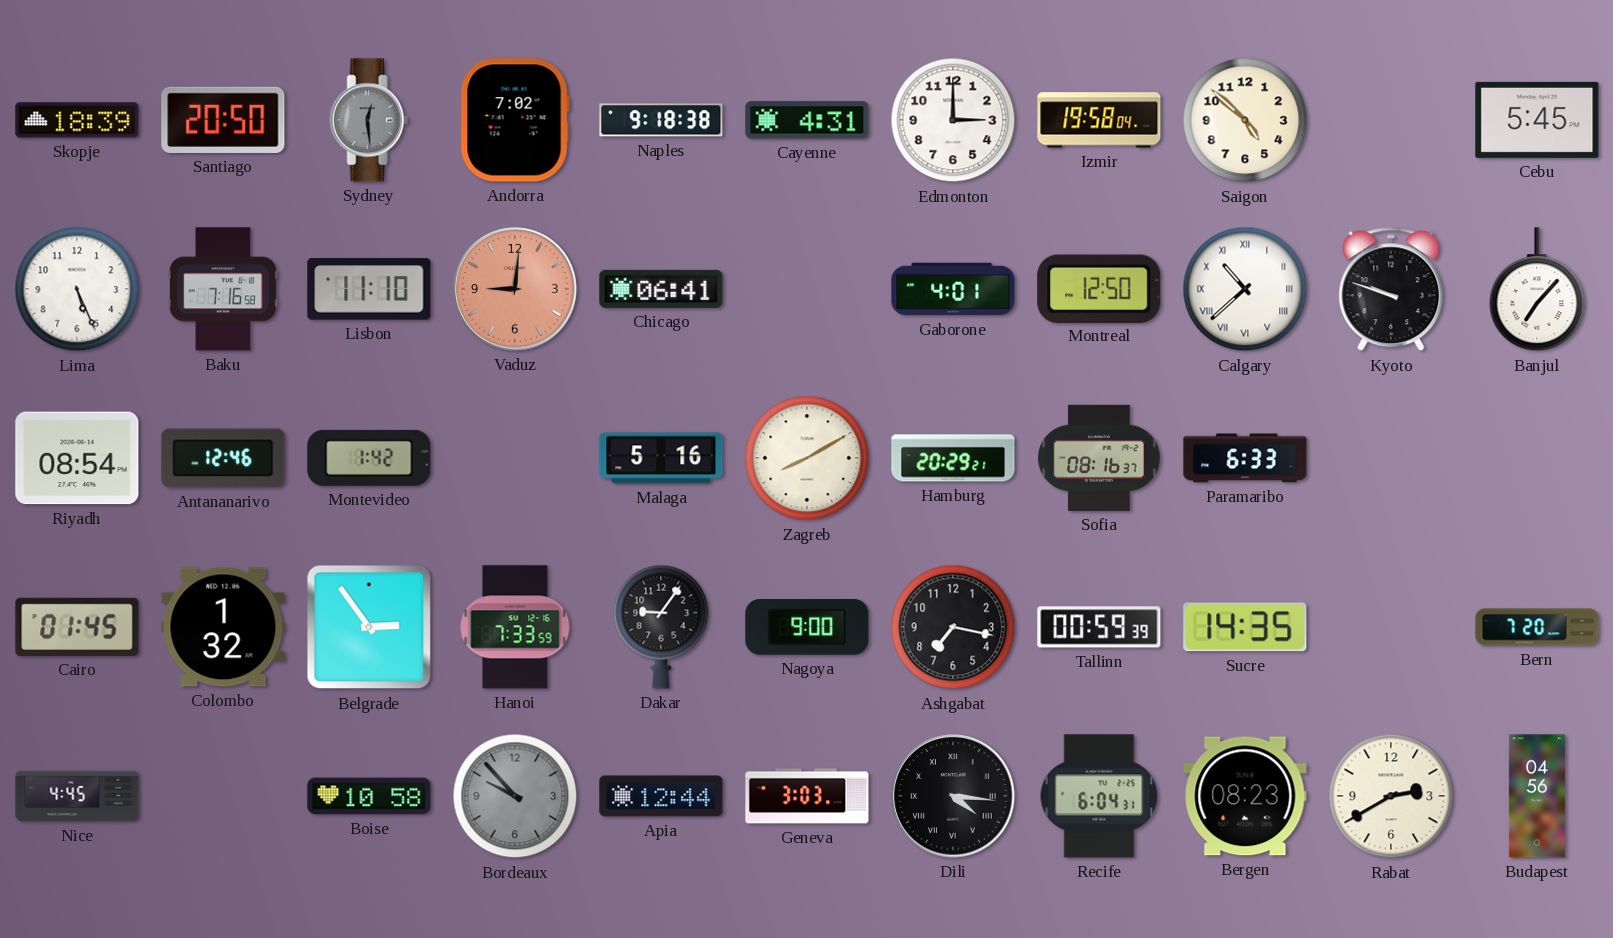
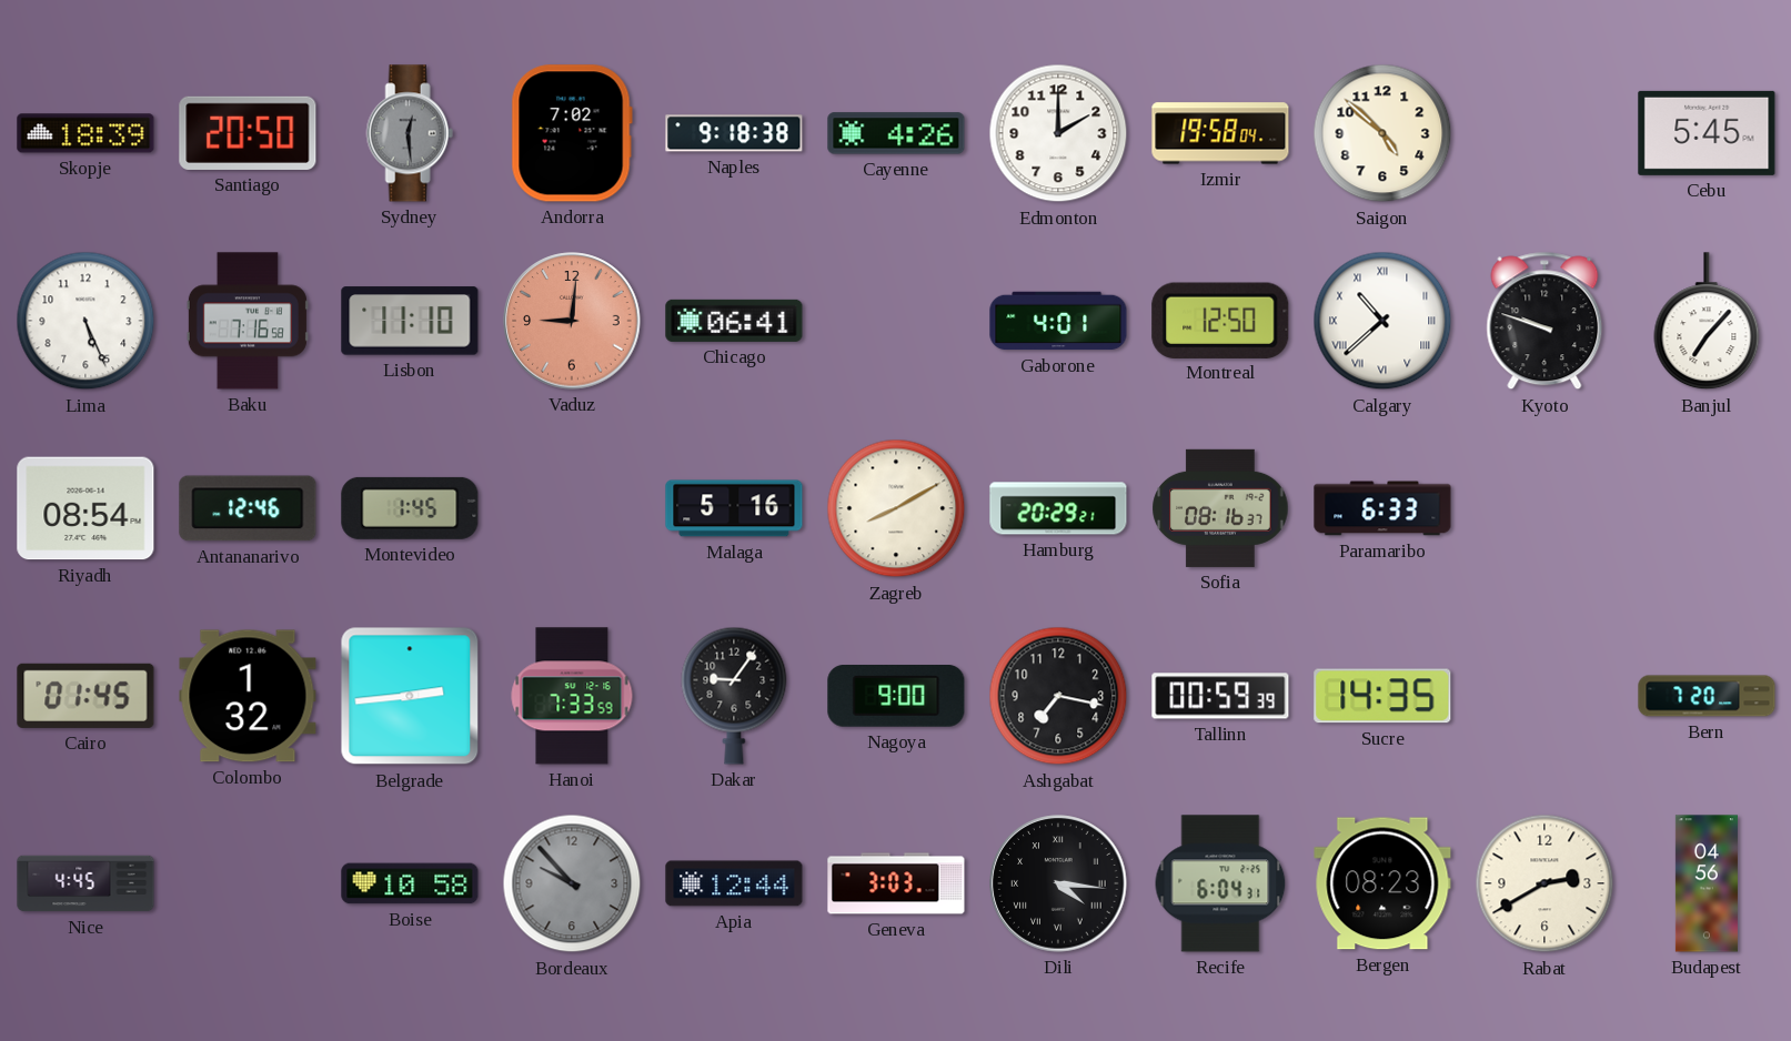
Cayenne: 4:31 -> 4:26 (896, 133)
Edmonton: 3:00 -> 2:00 (1058, 133)
Montevideo: 1:42 -> 1:45 (410, 508)
Belgrade: 2:54 -> 2:44 (410, 696)
